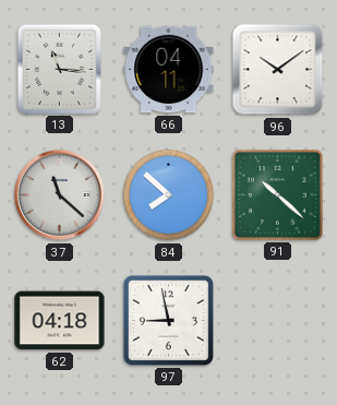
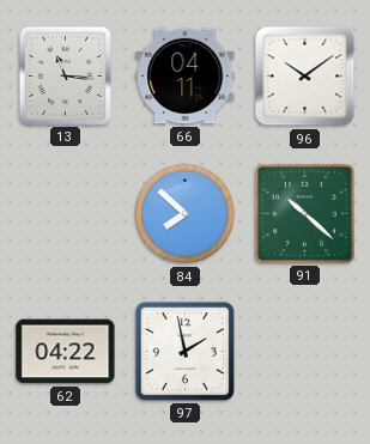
37: 11:22 -> none (60, 195)
62: 04:18 -> 04:22 (66, 352)
97: 8:58 -> 1:58 (184, 351)
